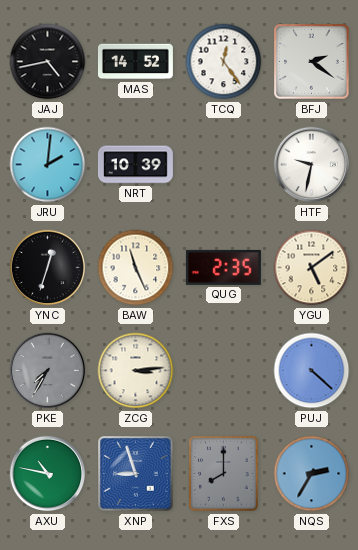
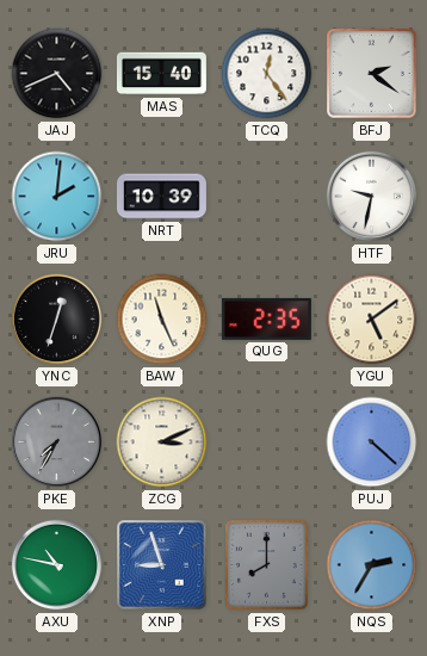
JAJ: 4:43 -> 4:41 (57, 74)
MAS: 14:52 -> 15:40 (161, 74)
ZCG: 3:14 -> 3:11 (162, 443)
